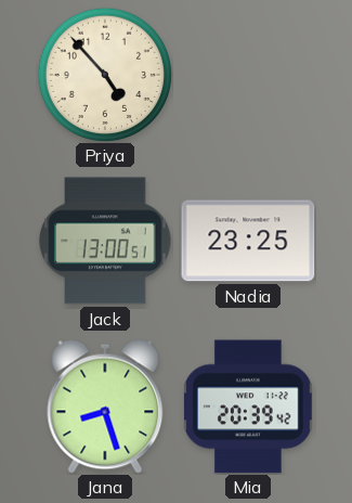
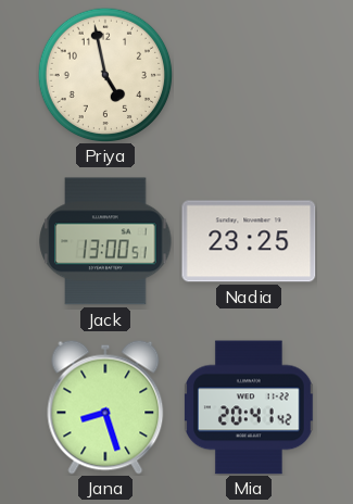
Priya: 4:53 -> 4:58 (105, 75)
Mia: 20:39 -> 20:41 (250, 407)
